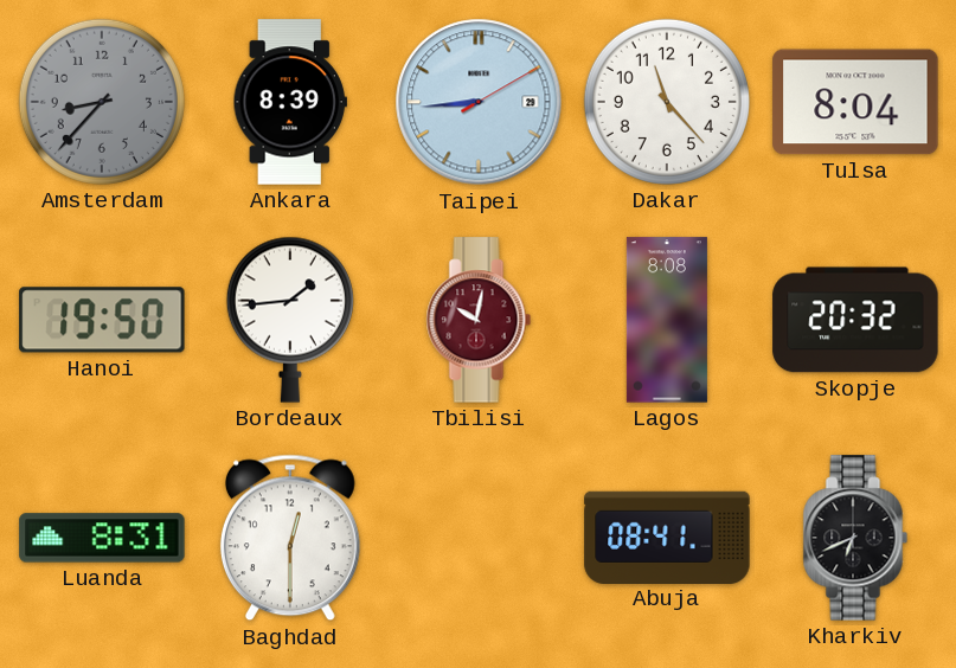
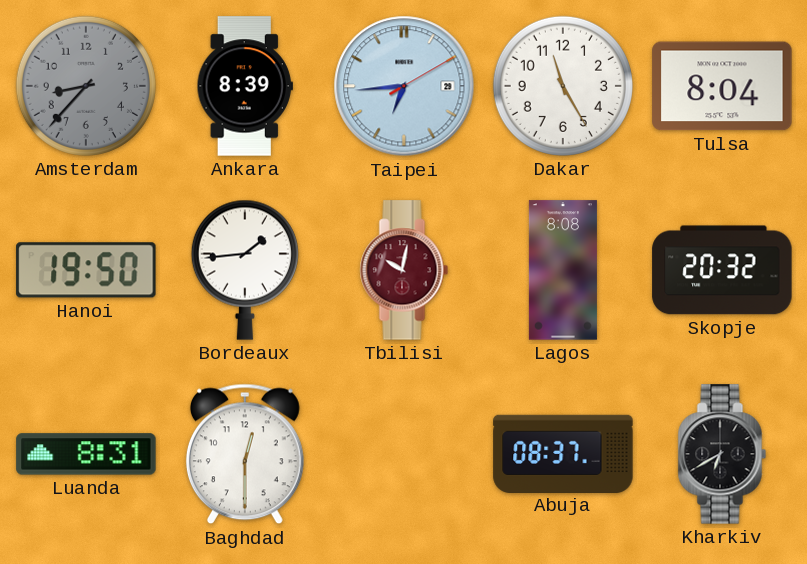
Taipei: 8:44 -> 6:44 (404, 86)
Dakar: 11:23 -> 11:25 (563, 86)
Abuja: 08:41 -> 08:37 (563, 453)
Kharkiv: 6:41 -> 6:40 (722, 454)
